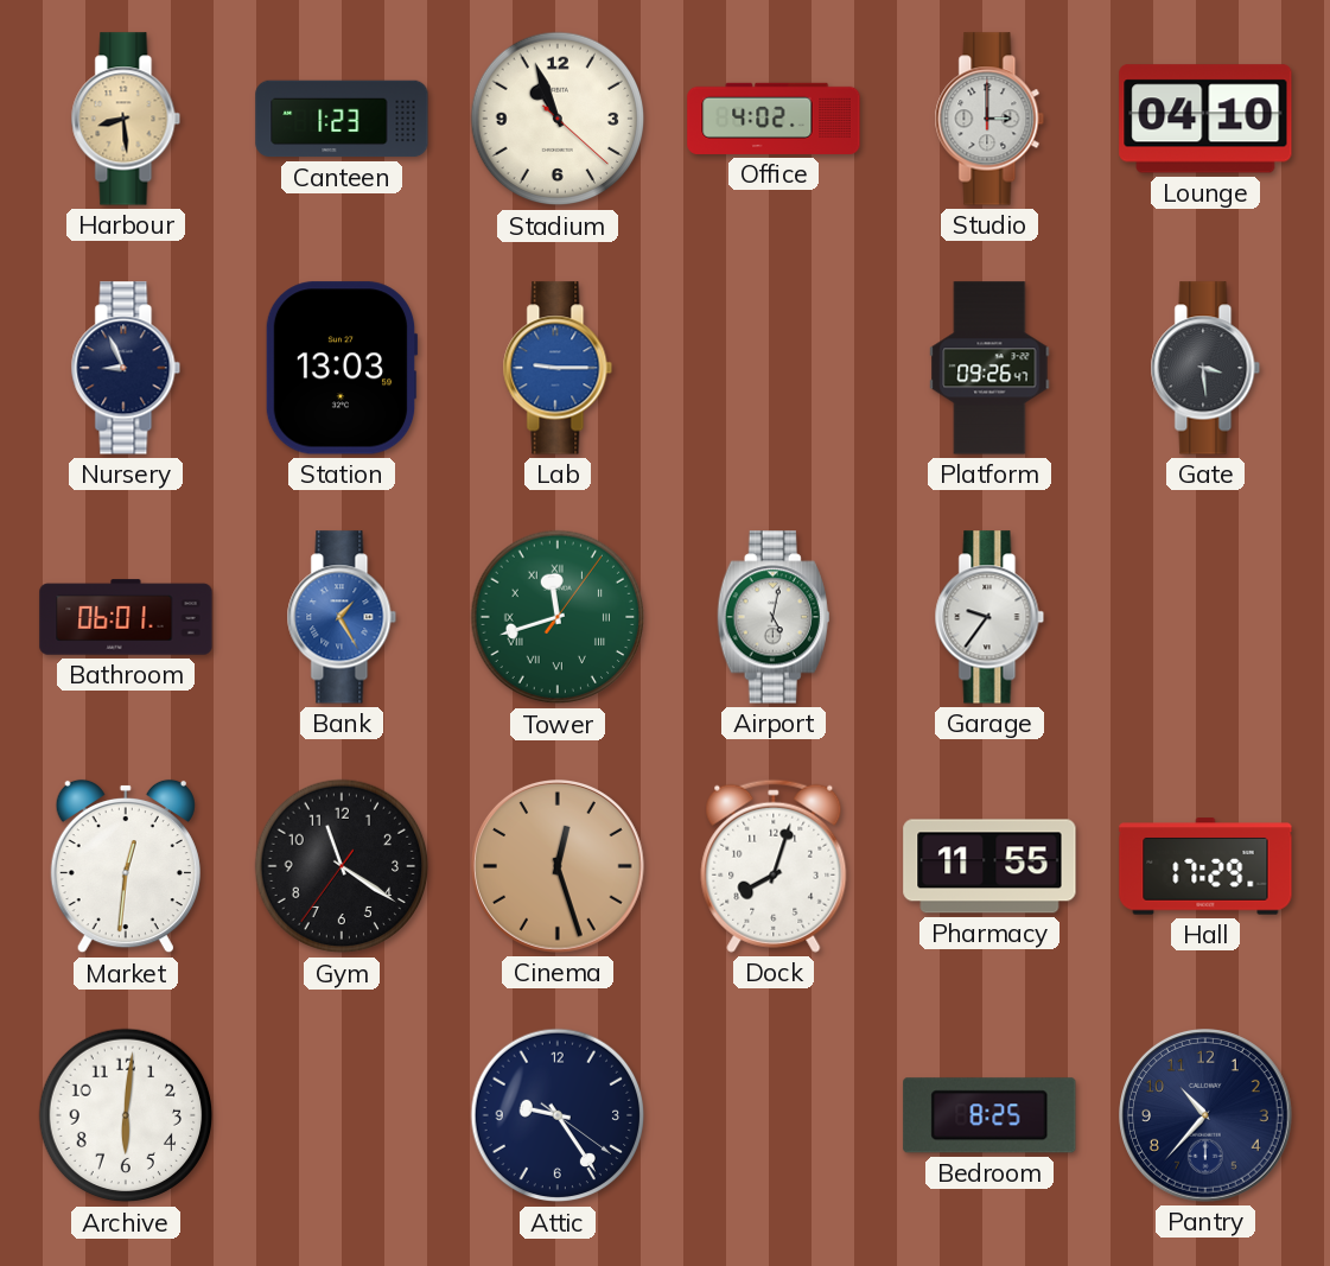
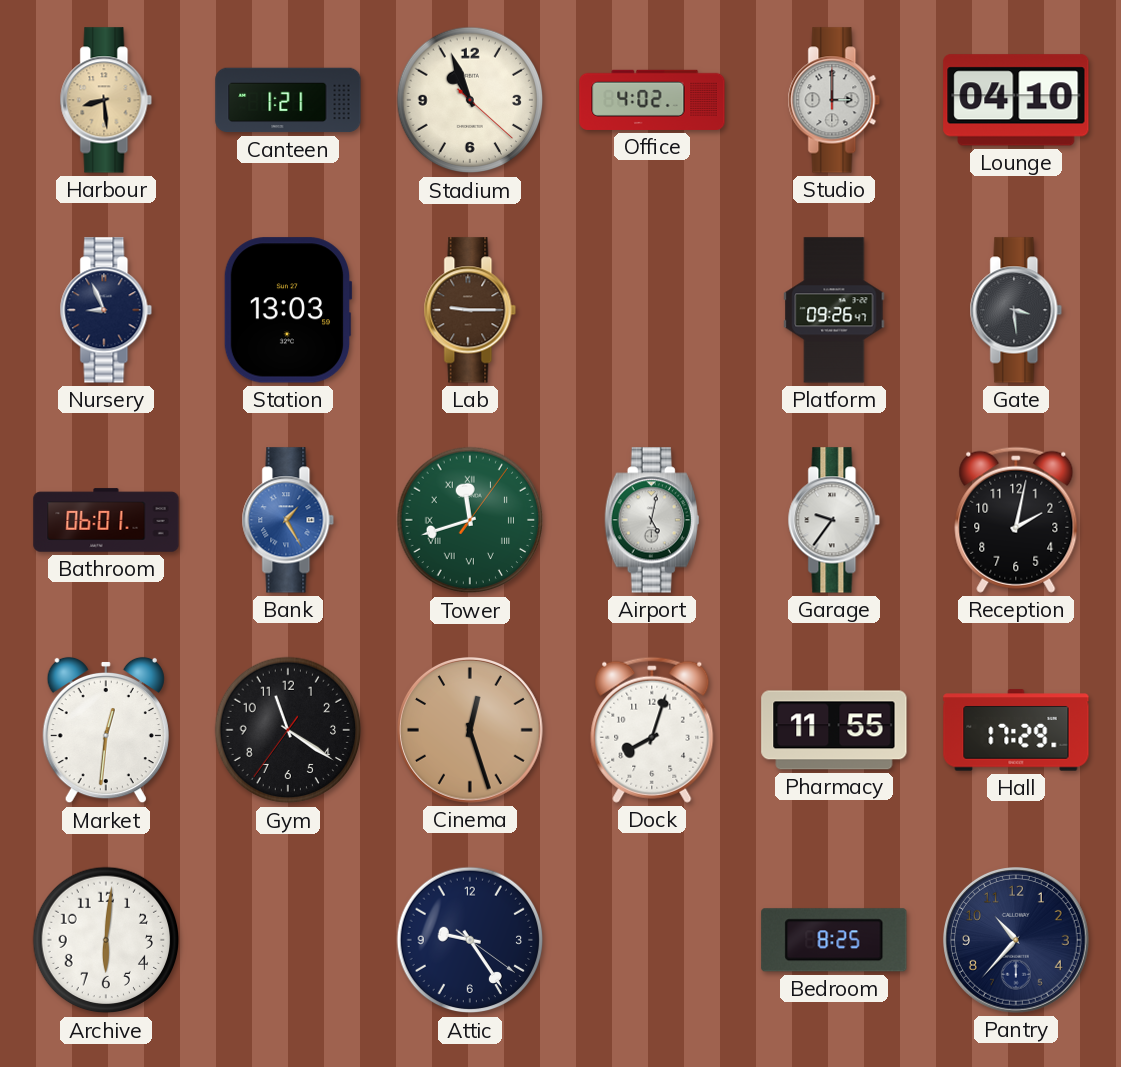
Canteen: 1:23 -> 1:21 (288, 100)
Lab dial: blue -> brown (470, 310)
Reception: none -> 2:02 (1016, 520)
